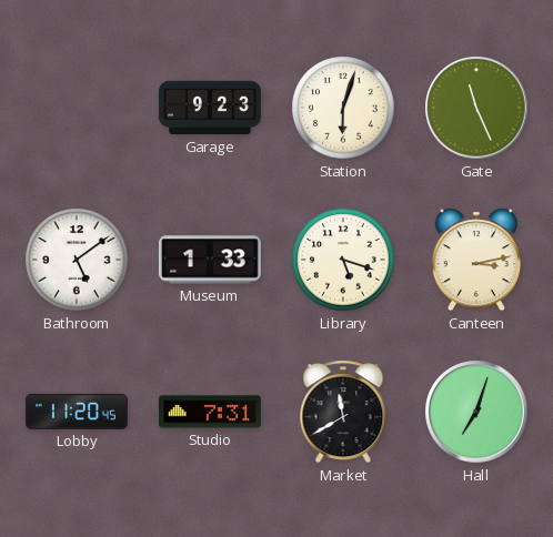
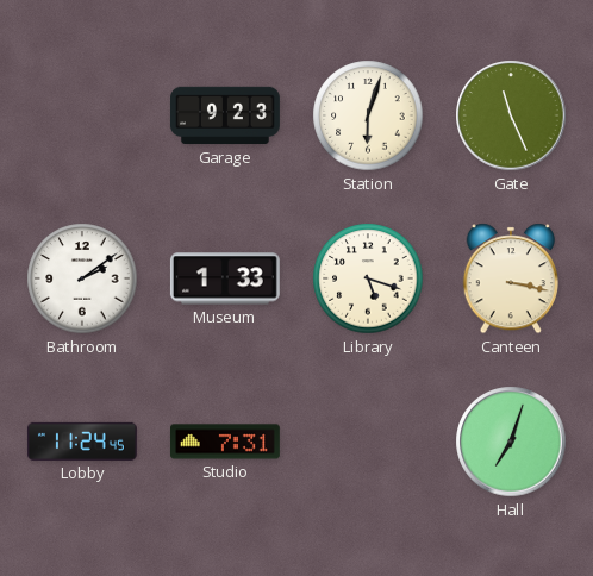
Bathroom: 5:09 -> 2:09 (82, 278)
Canteen: 3:13 -> 3:17 (510, 278)
Lobby: 11:20 -> 11:24 (82, 442)
Market: 11:40 -> none (343, 412)
